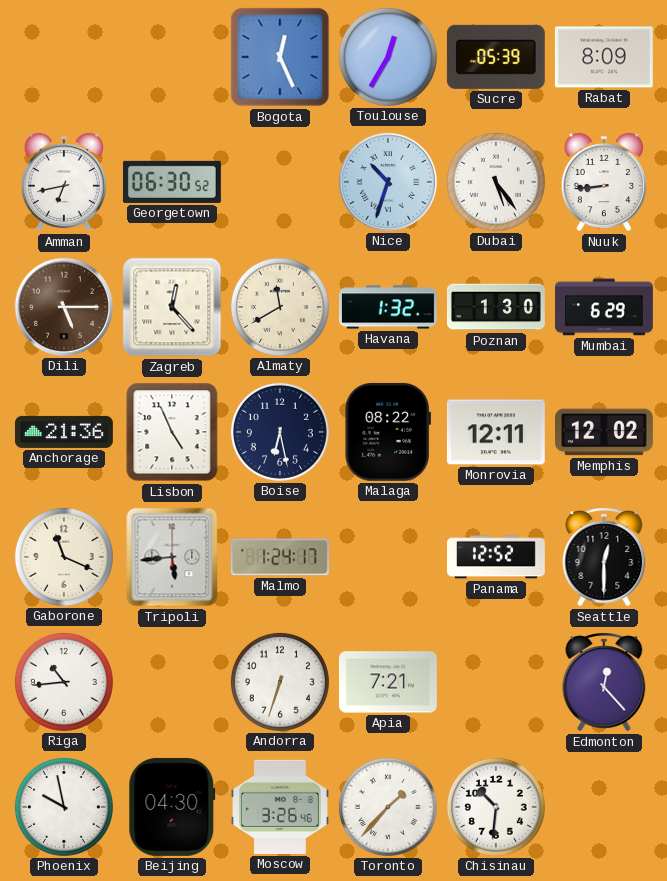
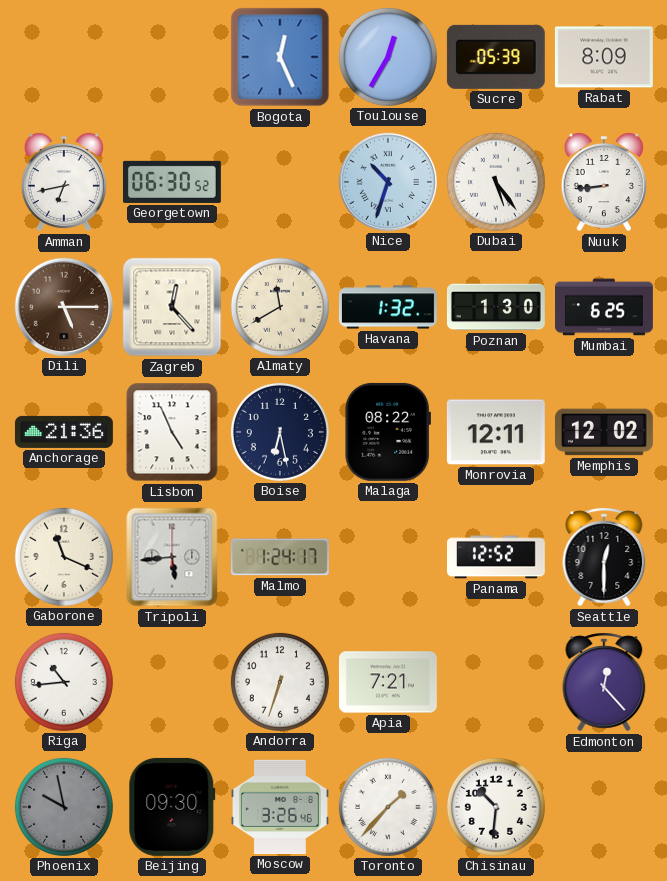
Mumbai: 6:29 -> 6:25 (605, 307)
Phoenix dial: white -> grey (64, 807)
Beijing: 04:30 -> 09:30 (172, 807)
